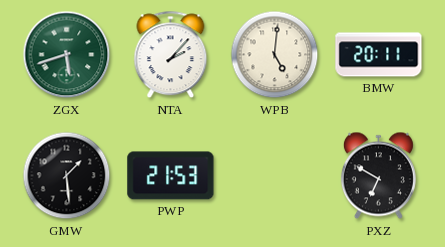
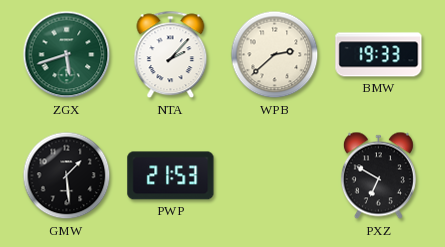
WPB: 5:01 -> 2:38 (275, 55)
BMW: 20:11 -> 19:33 (379, 55)
